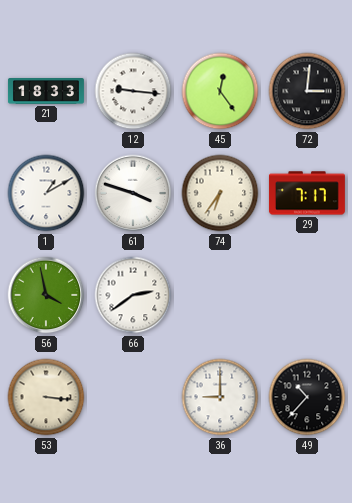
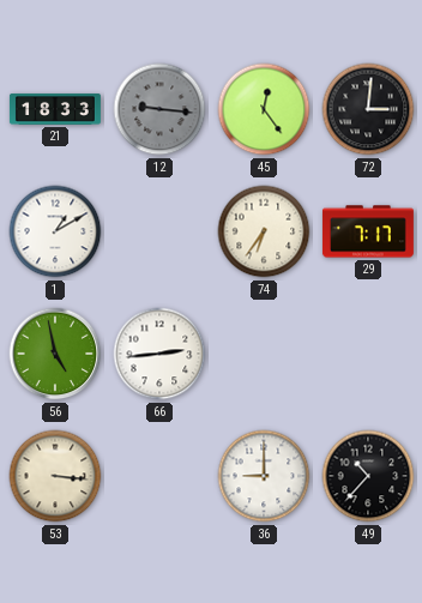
12 dial: white -> grey (159, 109)
61: 3:48 -> none (133, 193)
56: 3:58 -> 4:58 (55, 354)
66: 2:39 -> 2:44 (159, 354)
